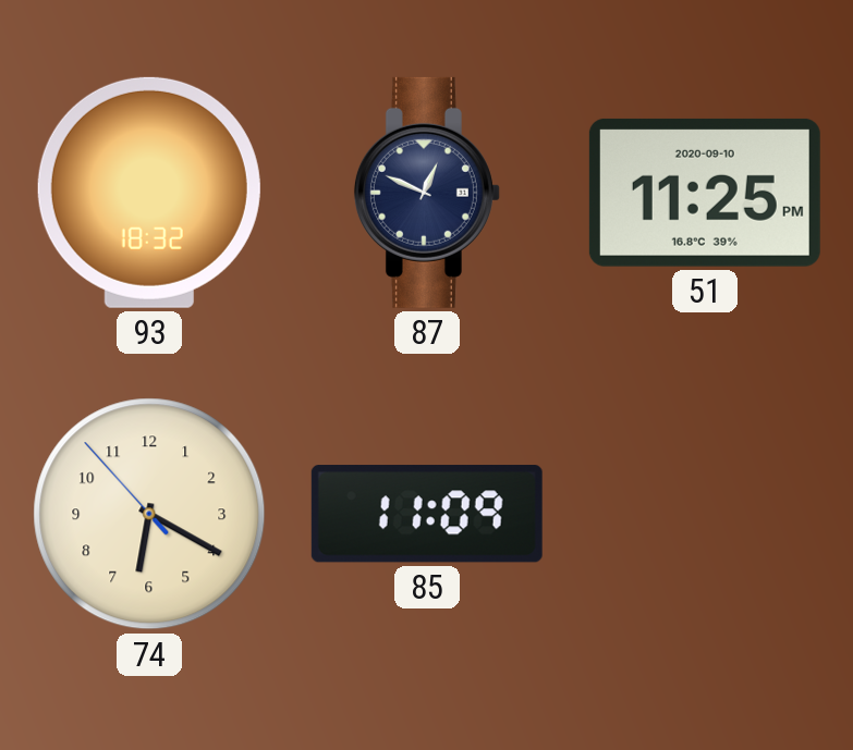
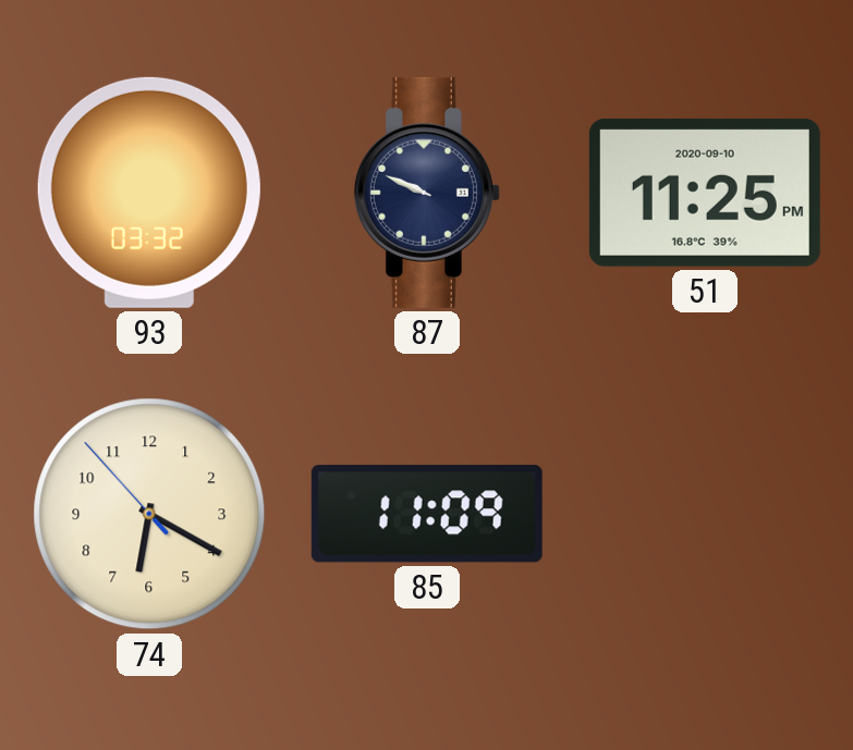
93: 18:32 -> 03:32 (149, 193)
87: 12:49 -> 9:49 (427, 193)
